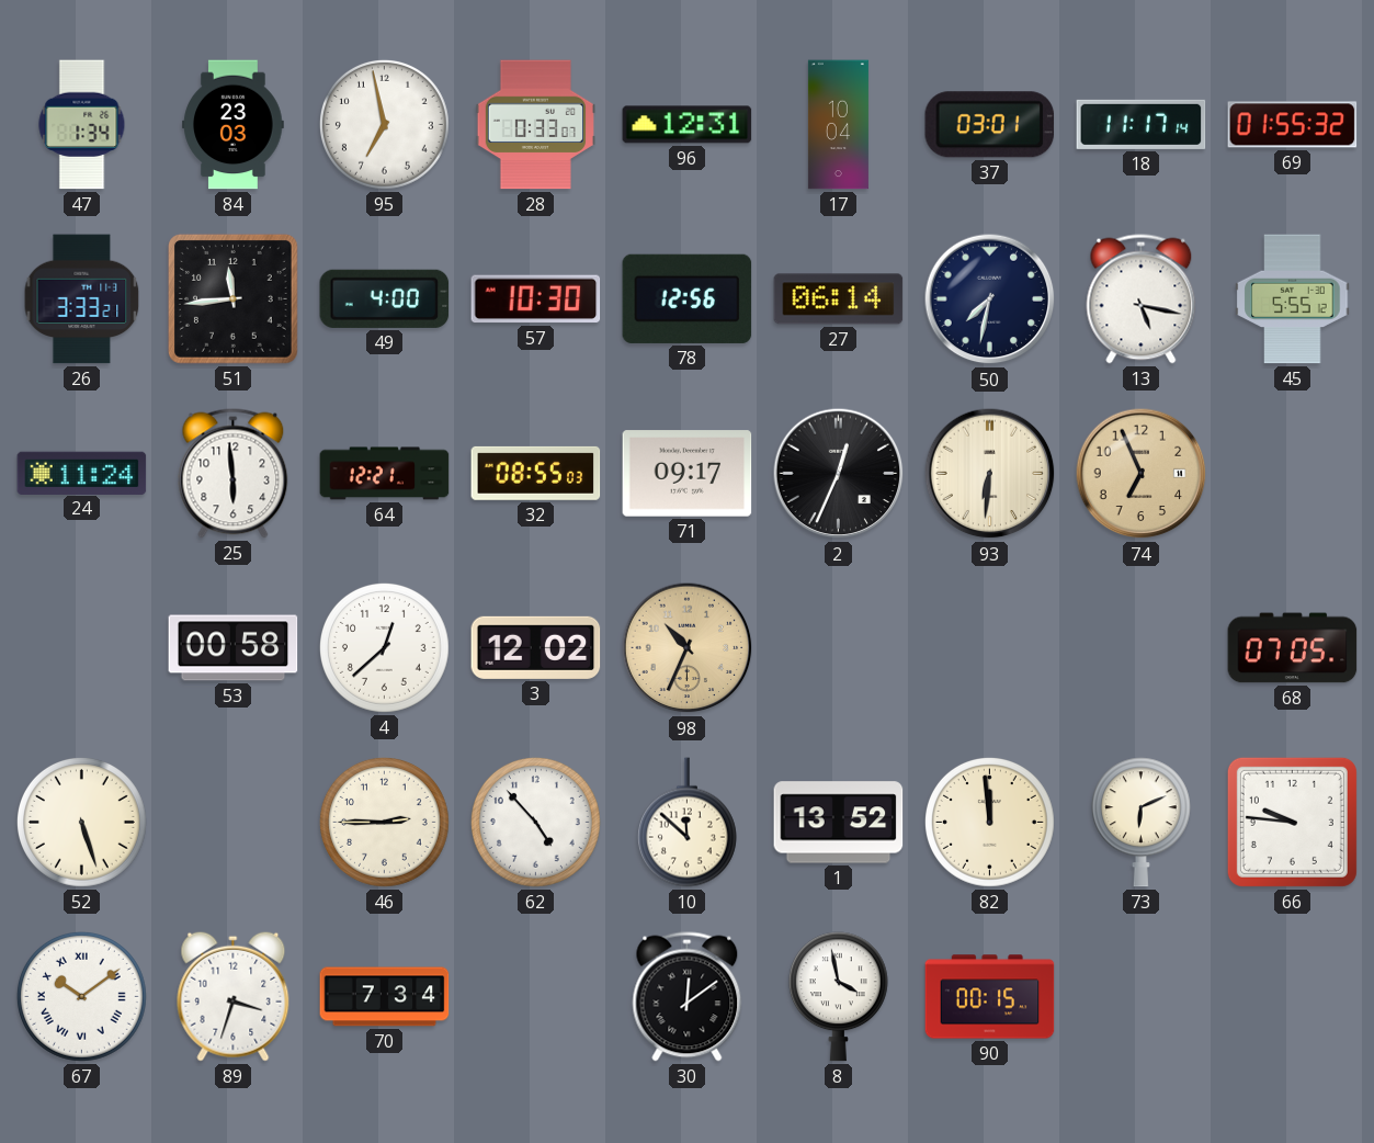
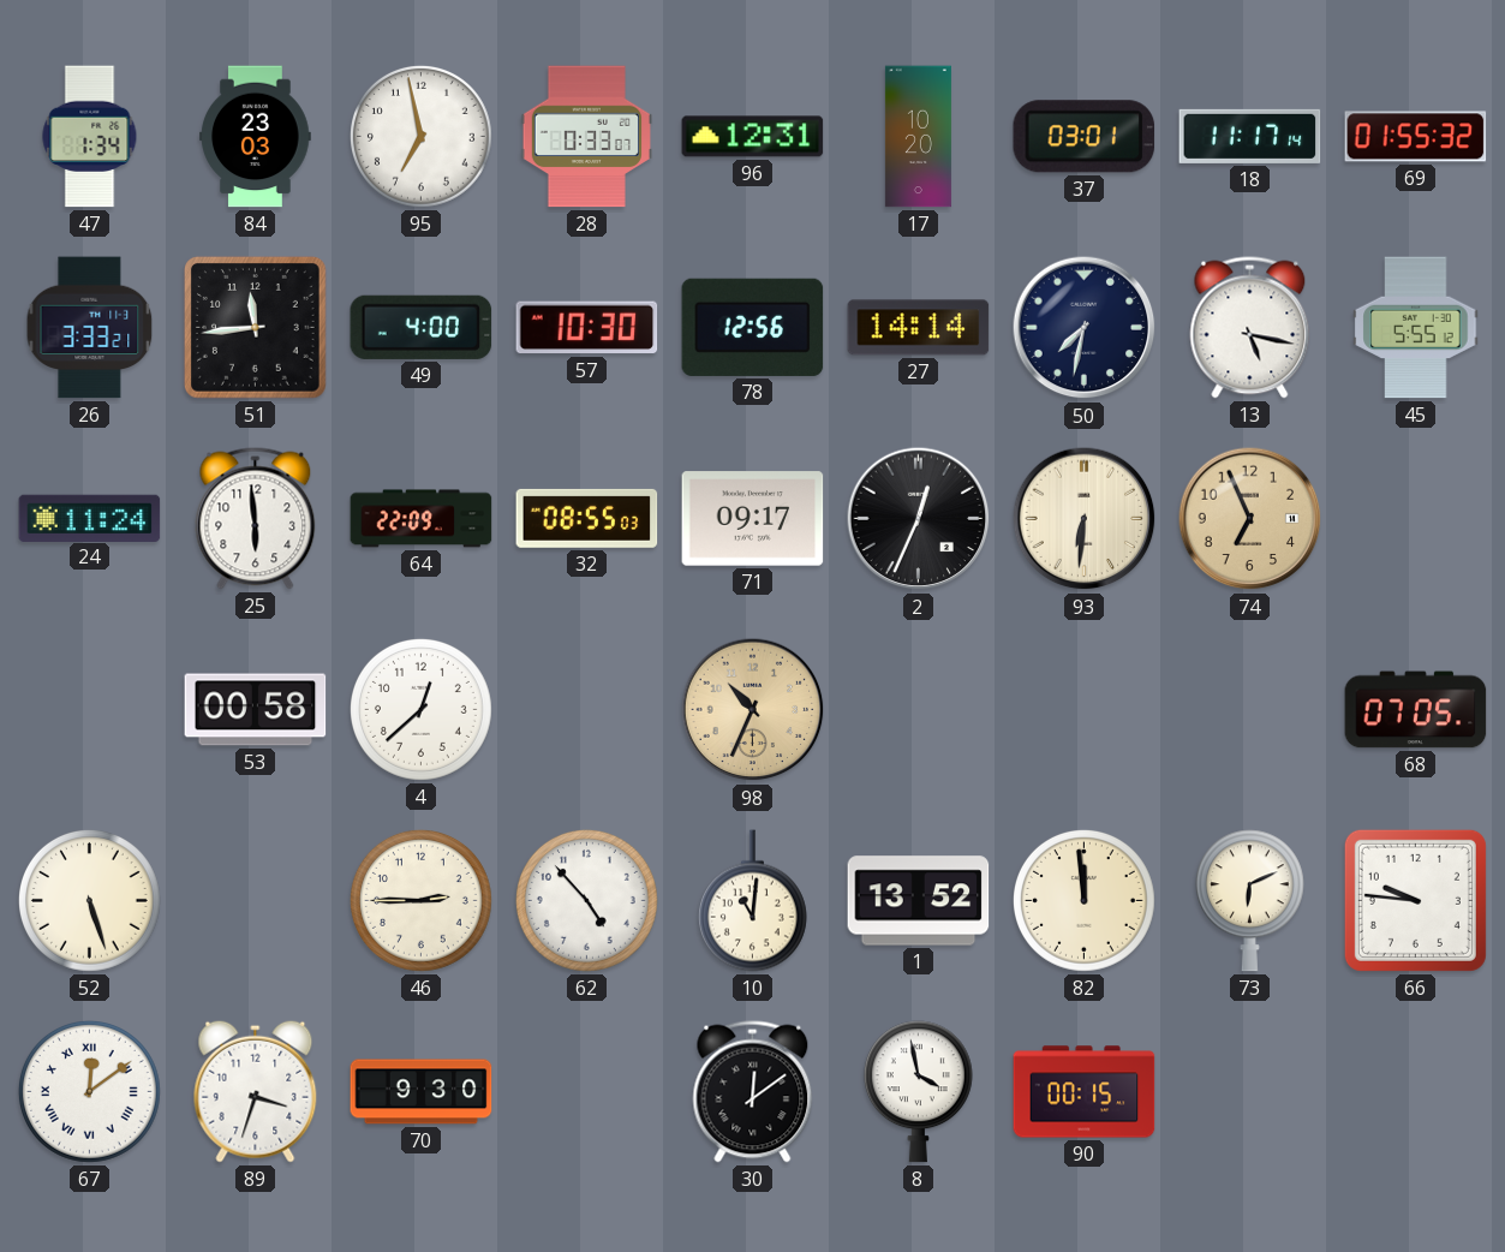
17: 10:04 -> 10:20 (918, 137)
27: 06:14 -> 14:14 (919, 328)
64: 12:21 -> 22:09 (422, 519)
3: 12:02 -> none (536, 647)
10: 11:52 -> 11:01 (752, 901)
67: 10:09 -> 12:09 (89, 1091)
70: 7:34 -> 9:30 (422, 1092)
